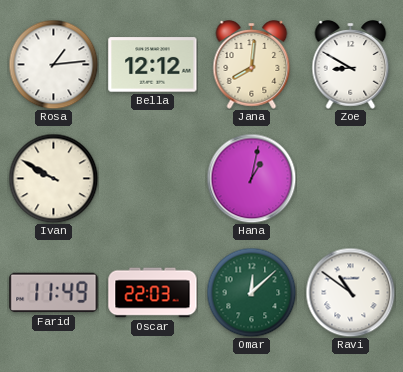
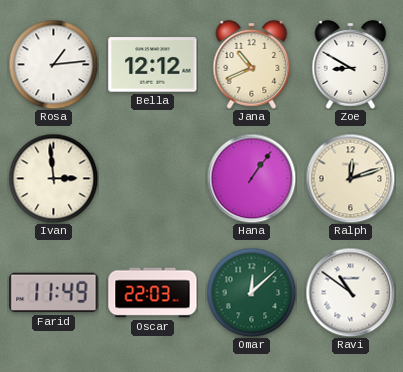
Jana: 8:01 -> 10:41 (252, 65)
Ivan: 9:50 -> 2:59 (53, 178)
Hana: 1:02 -> 1:06 (251, 178)
Ralph: none -> 12:12 (350, 178)
